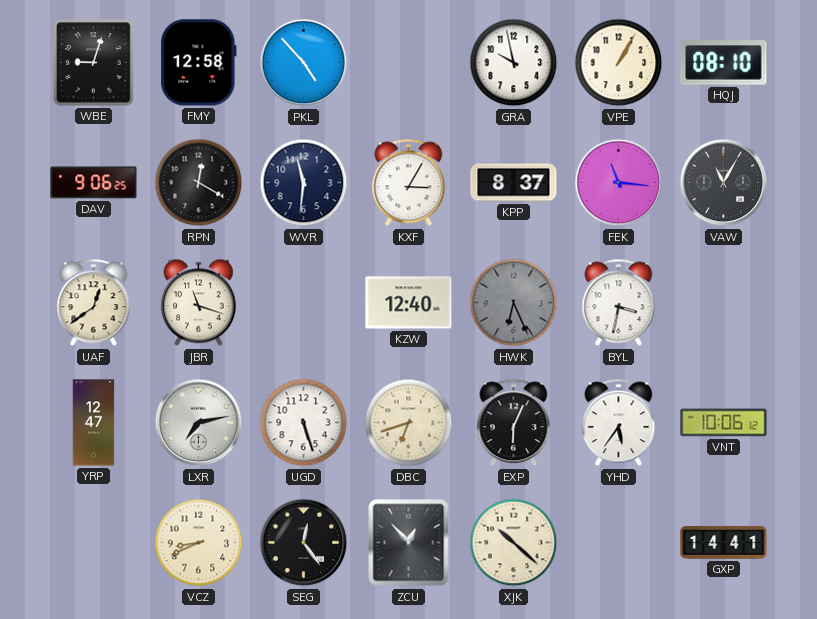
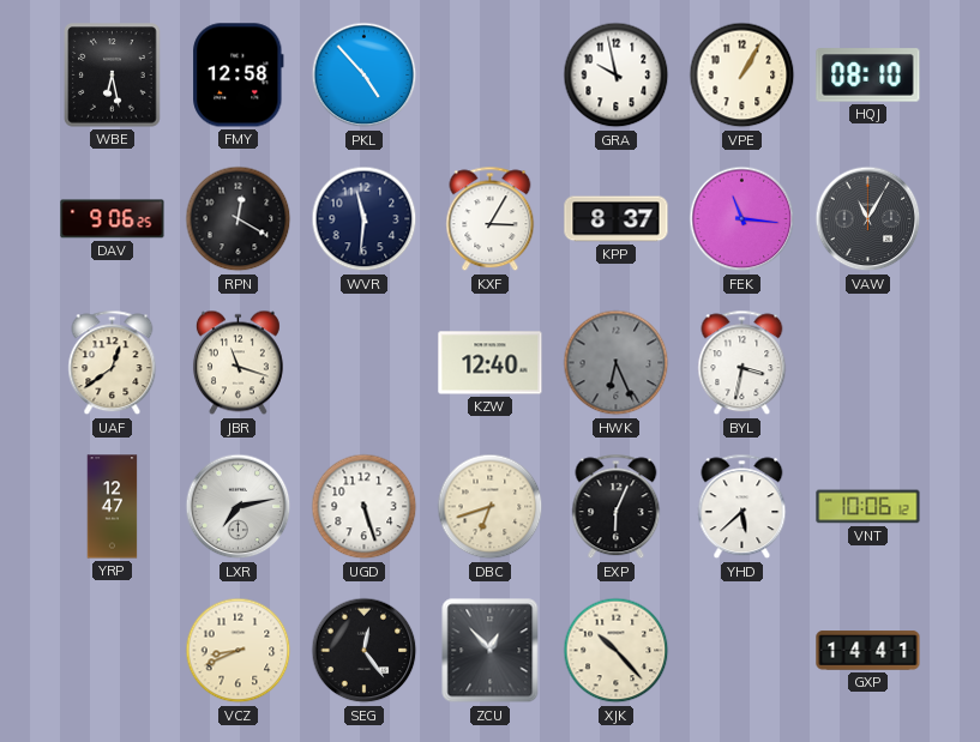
WBE: 9:03 -> 6:28 (113, 76)
YHD: 5:36 -> 5:38 (742, 507)
XJK: 10:22 -> 10:23 (617, 651)
